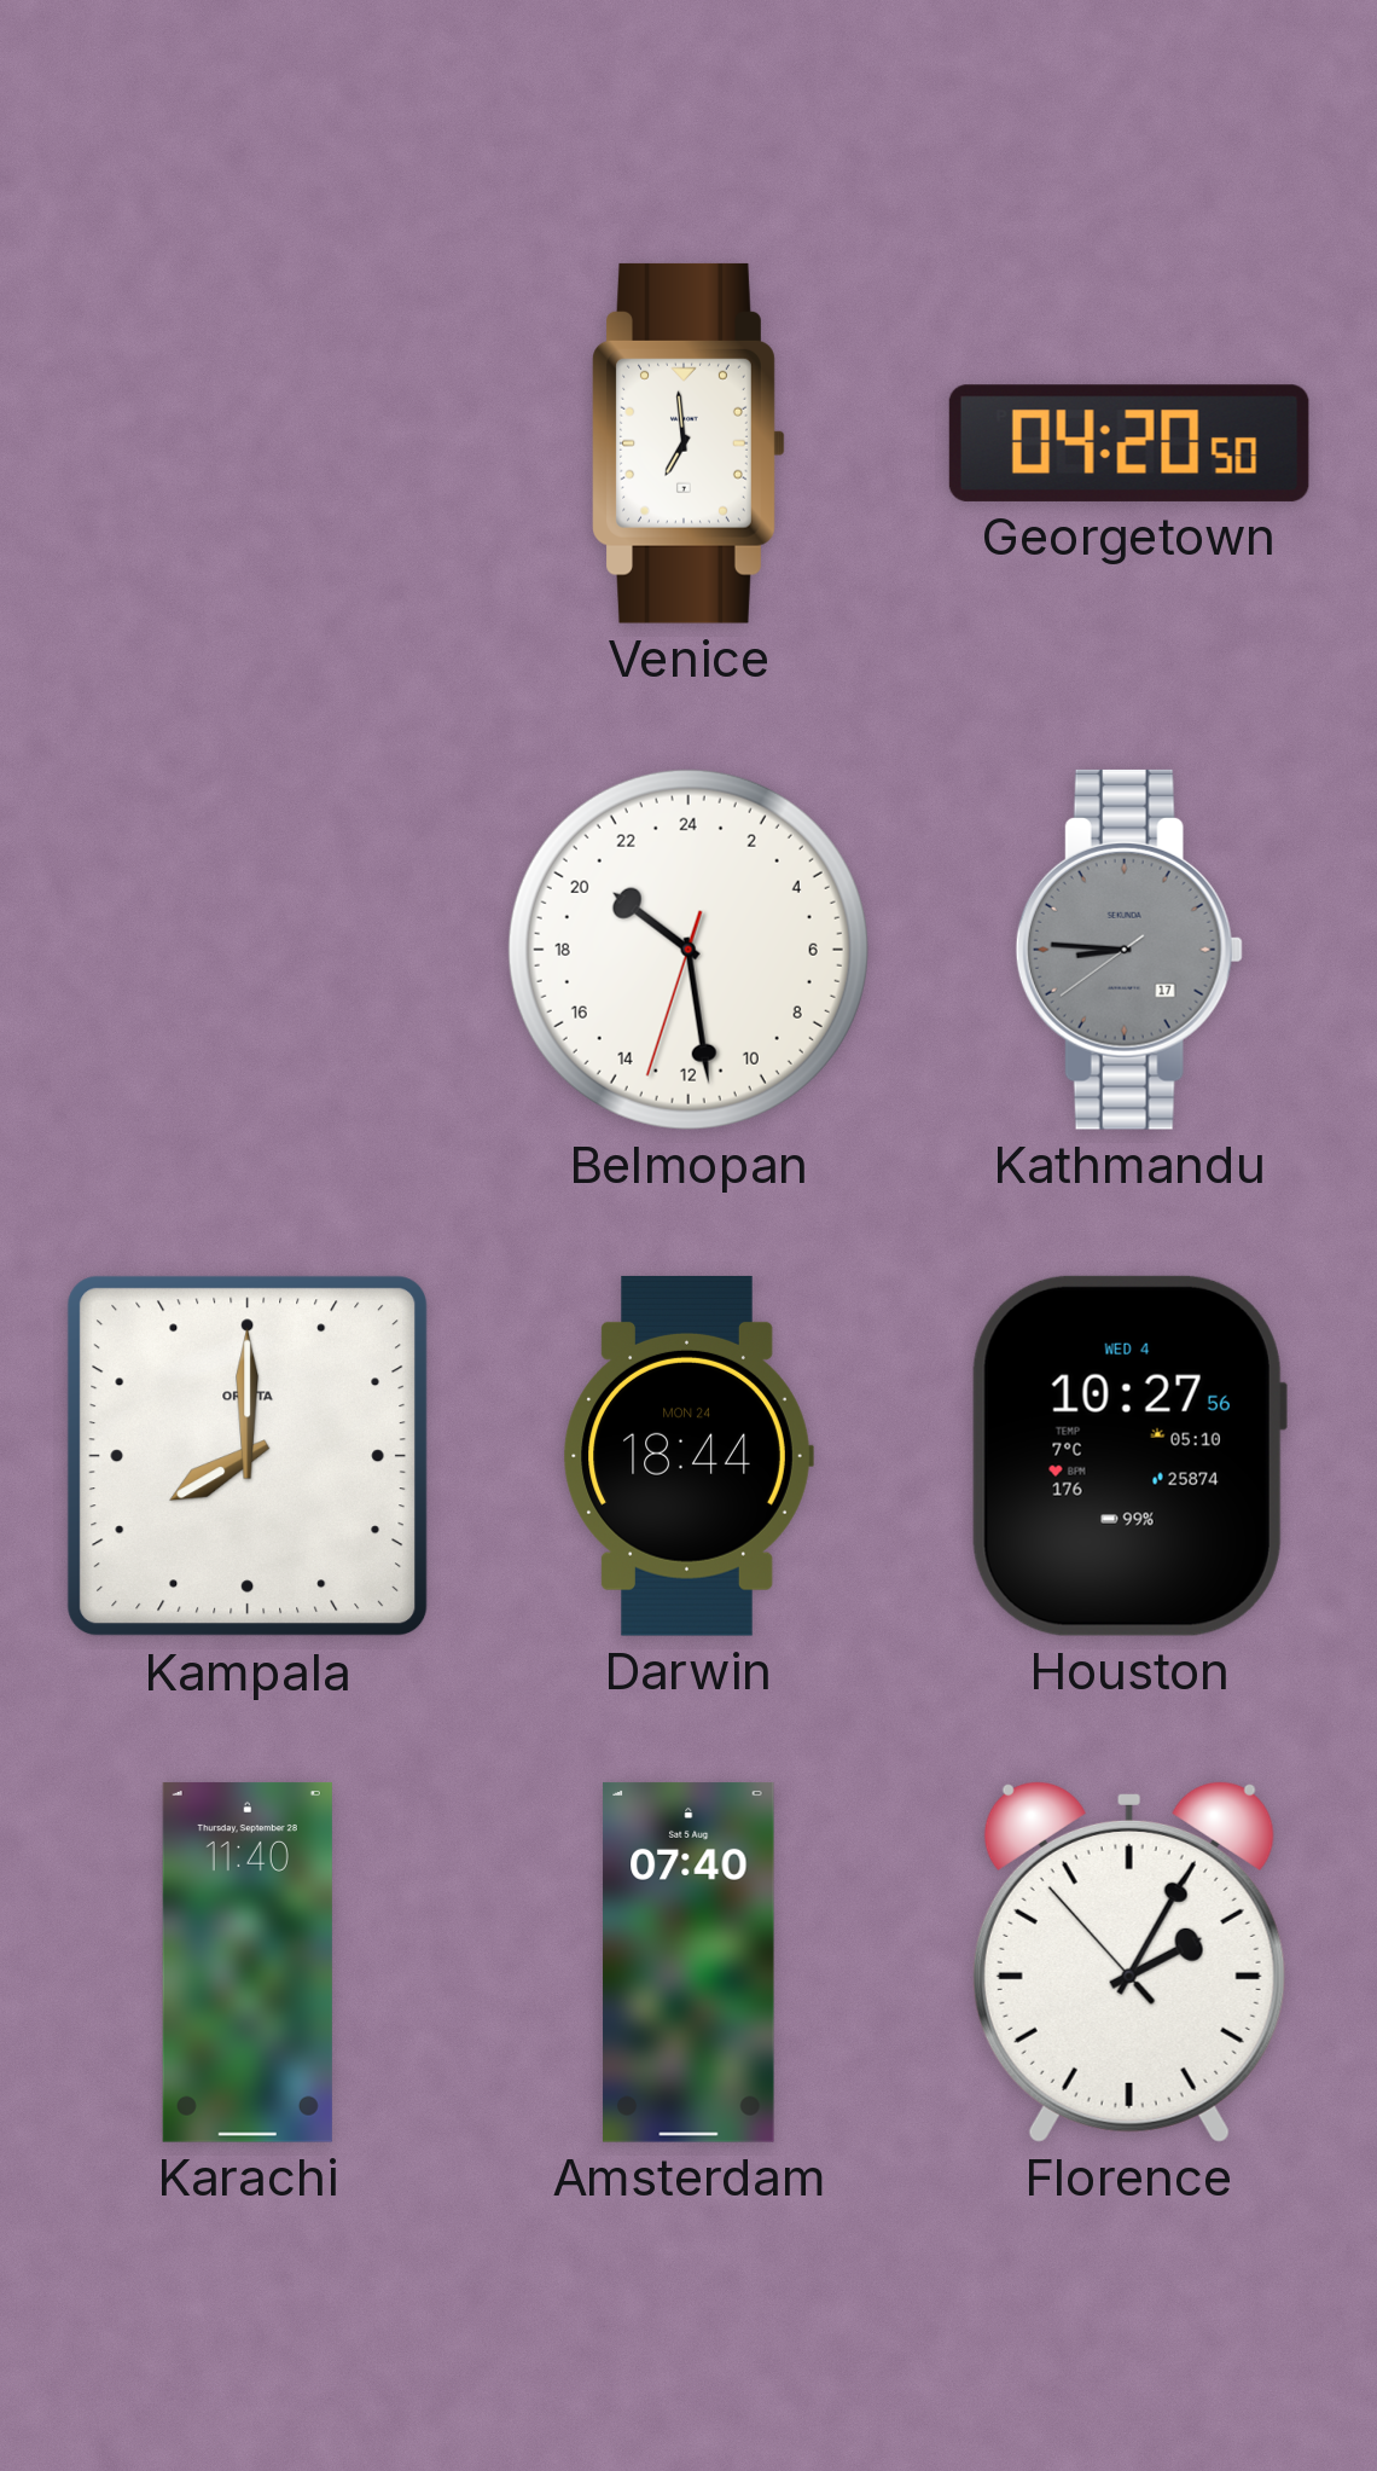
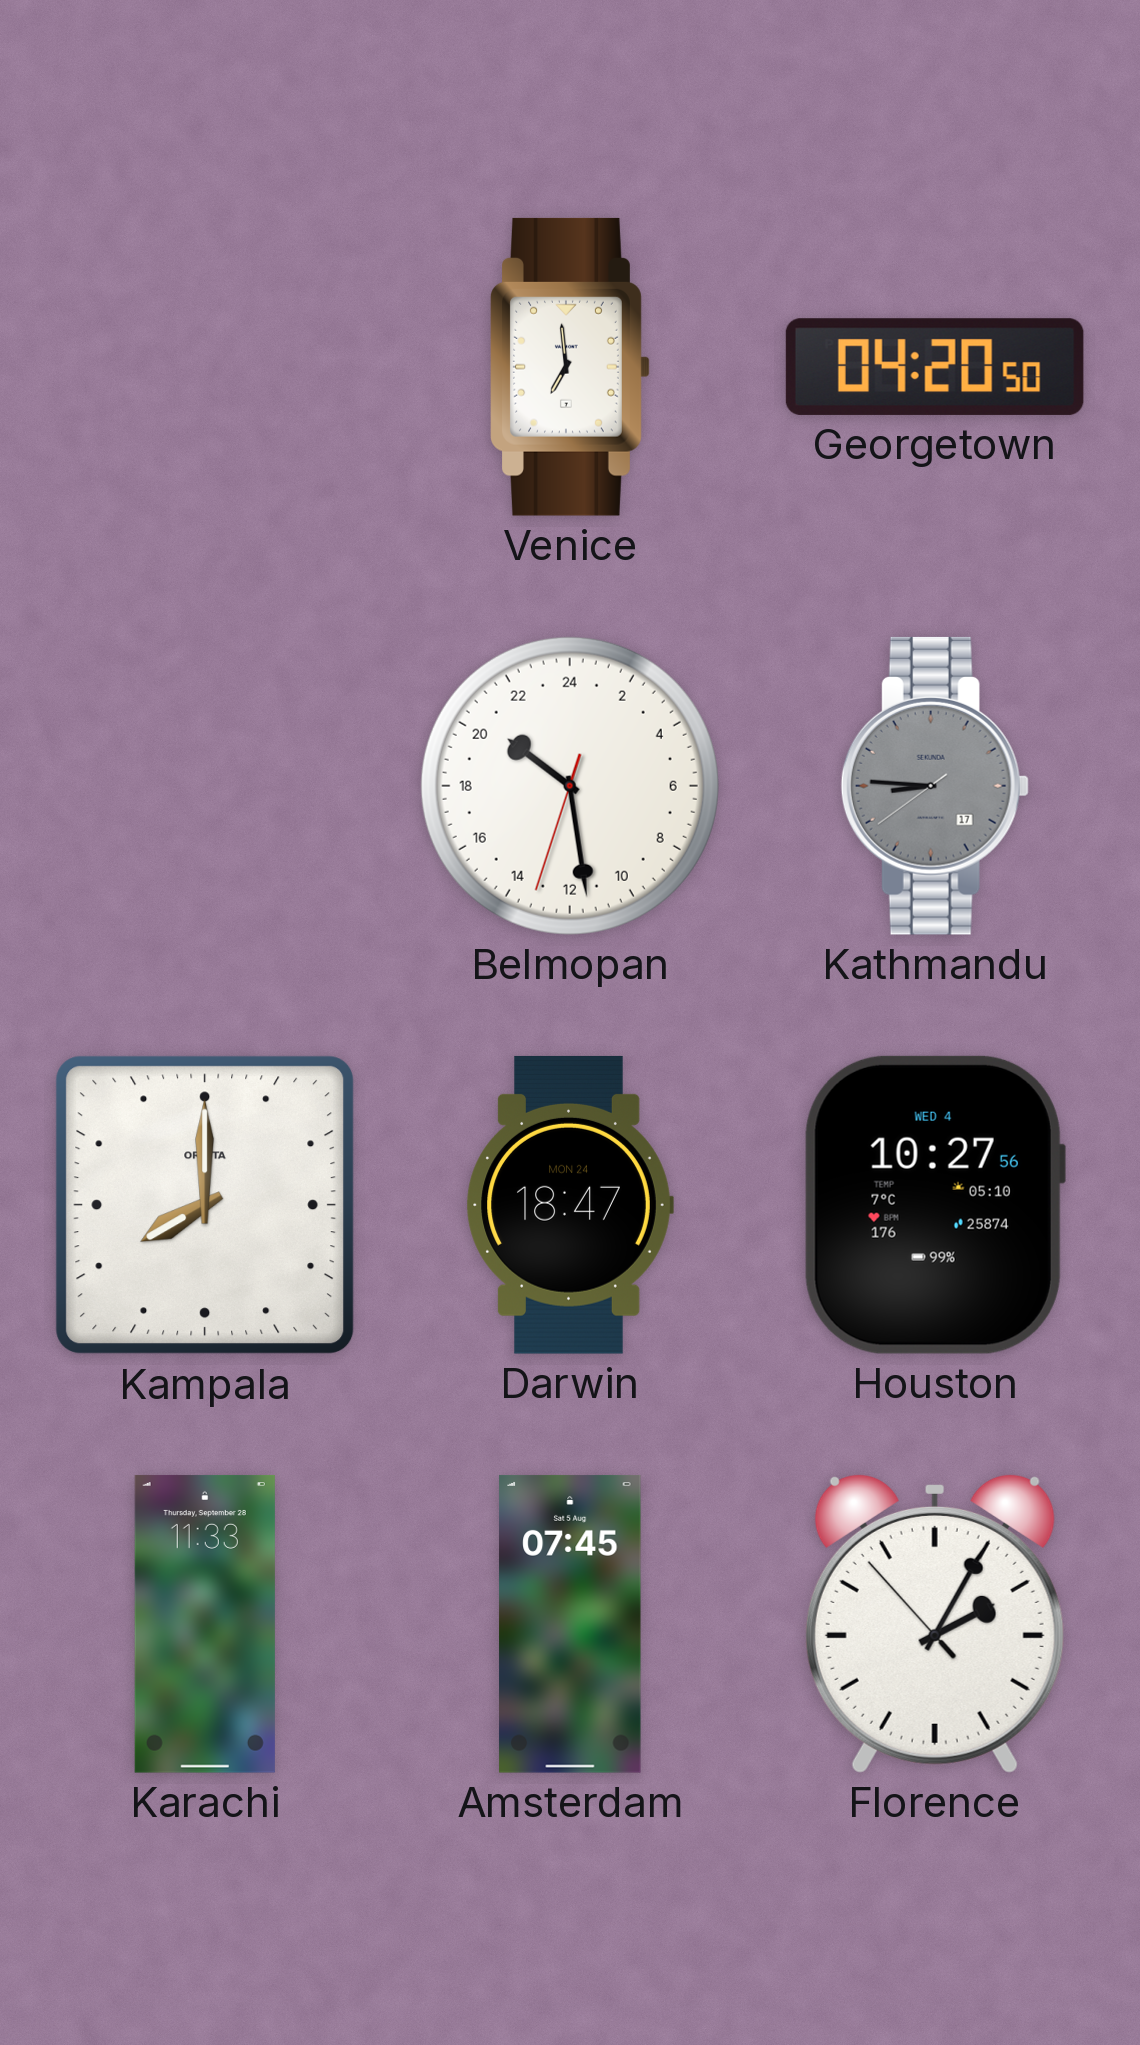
Darwin: 18:44 -> 18:47 (570, 1205)
Karachi: 11:40 -> 11:33 (205, 1624)
Amsterdam: 07:40 -> 07:45 (570, 1624)
